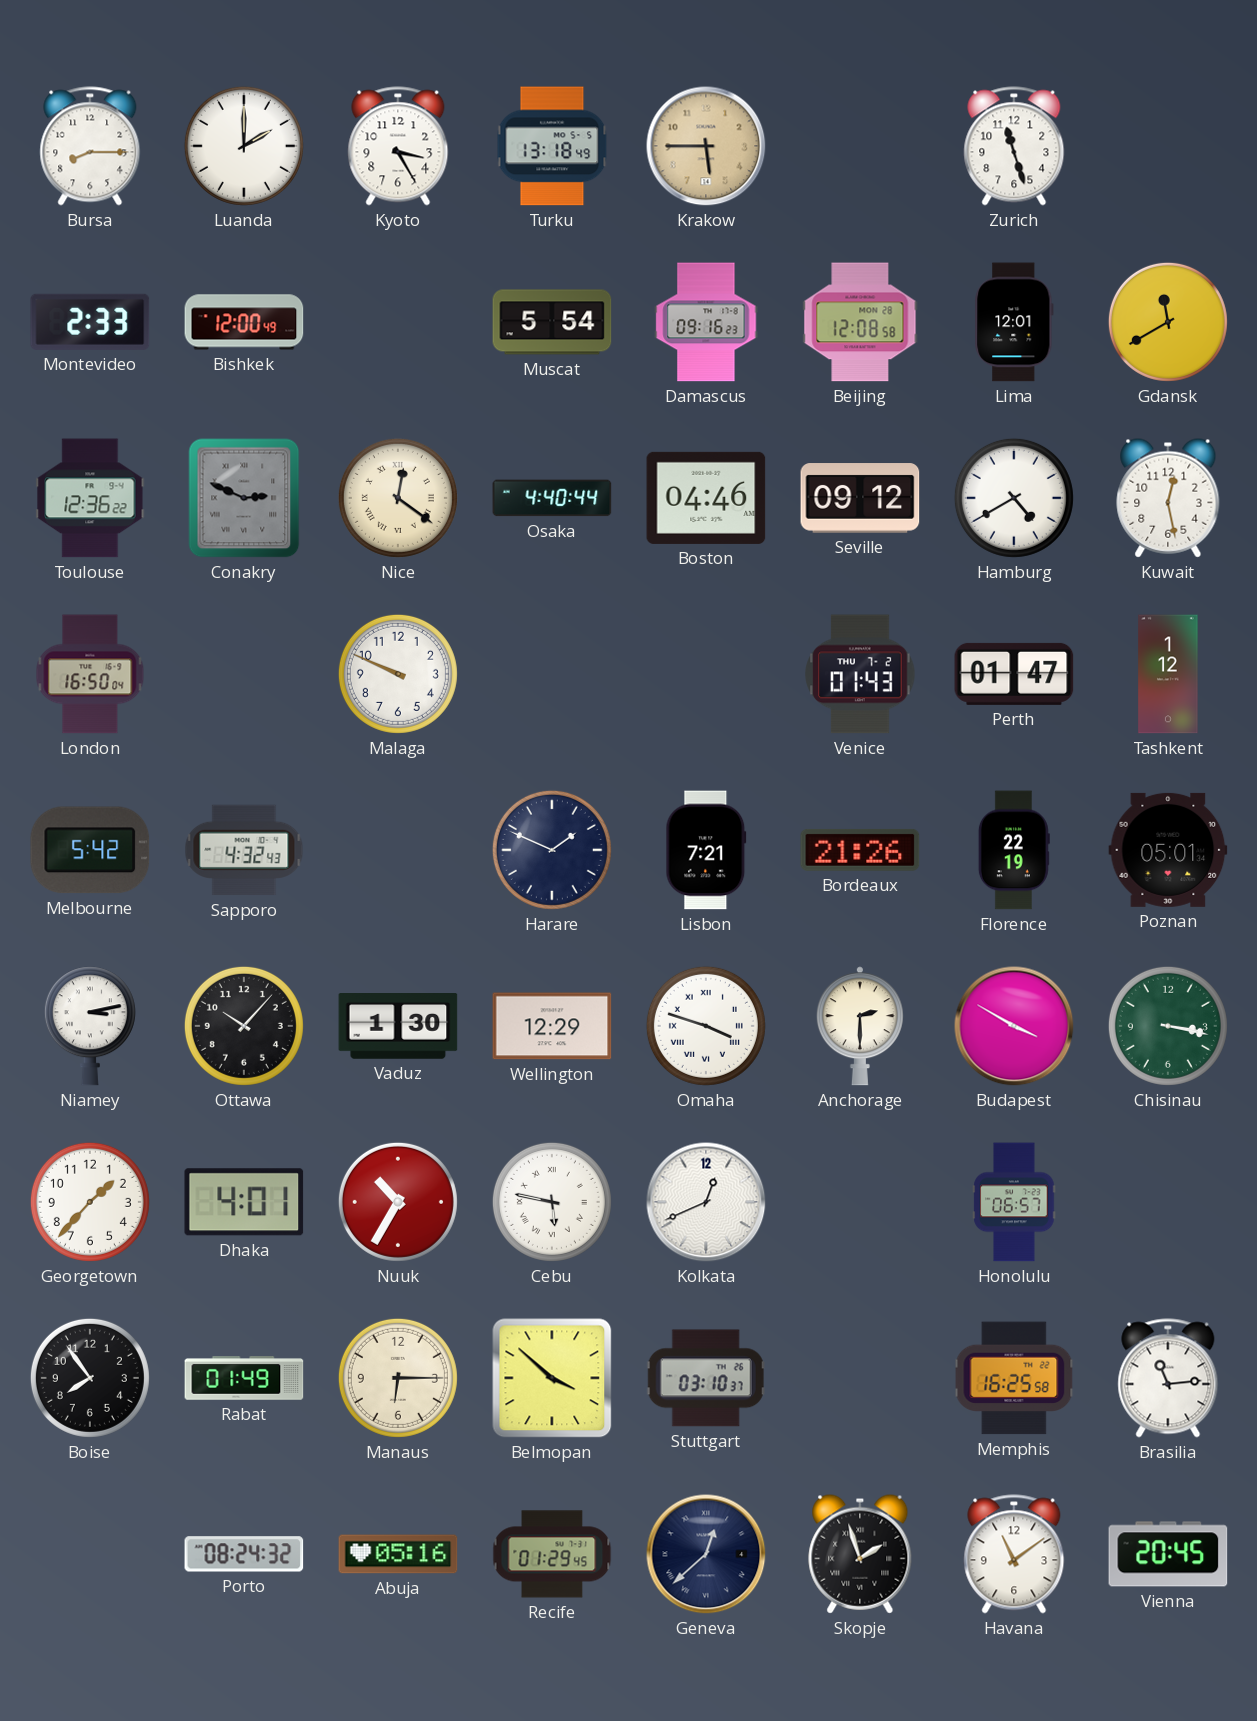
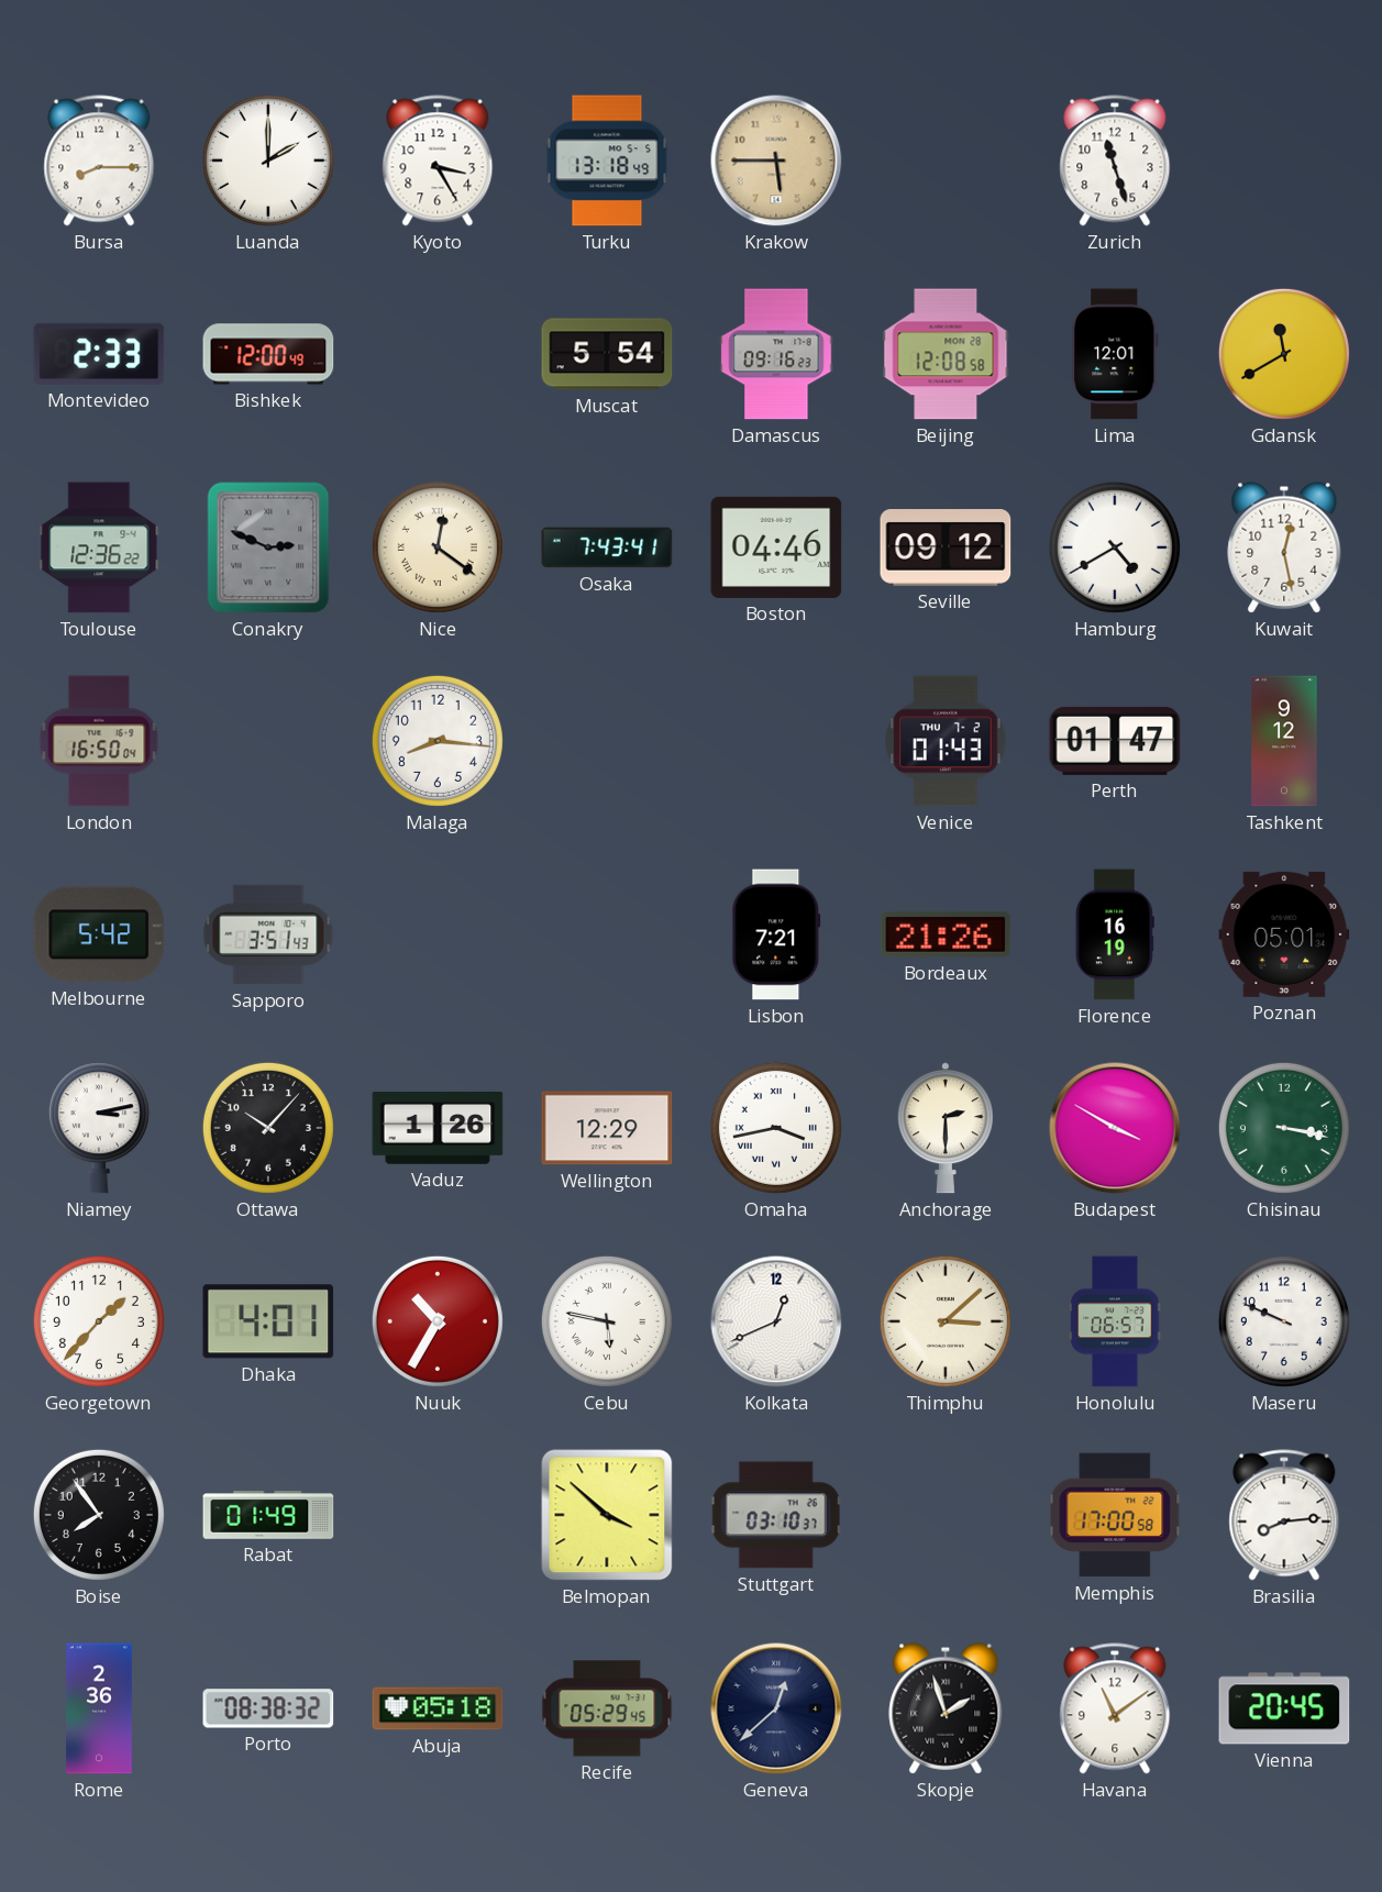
Osaka: 4:40 -> 7:43 (607, 547)
Malaga: 9:49 -> 8:16 (438, 741)
Tashkent: 1:12 -> 9:12 (1284, 741)
Sapporo: 4:32 -> 3:51 (268, 934)
Harare: 1:49 -> none (552, 850)
Florence: 22:19 -> 16:19 (1115, 934)
Vaduz: 1:30 -> 1:26 (438, 1128)
Omaha: 3:48 -> 3:43 (776, 1128)
Thimphu: none -> 3:08 (946, 1321)
Maseru: none -> 9:49 (1284, 1321)
Manaus: 6:15 -> none (398, 1378)
Memphis: 16:25 -> 17:00 (1115, 1515)
Brasilia: 11:14 -> 8:14 (1284, 1515)
Rome: none -> 2:36 (100, 1708)
Porto: 08:24 -> 08:38 (268, 1708)
Abuja: 05:16 -> 05:18 (438, 1708)
Recife: 01:29 -> 05:29 (607, 1708)
